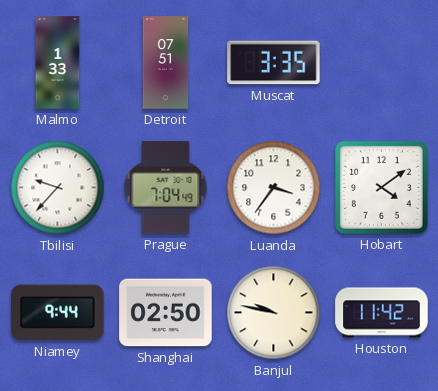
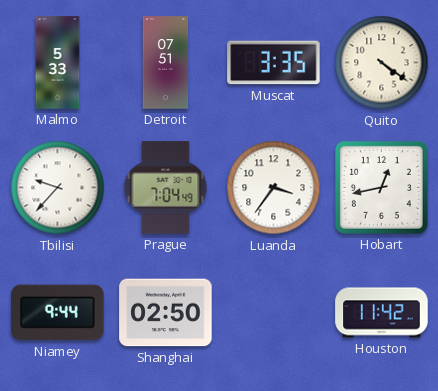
Malmo: 1:33 -> 5:33 (58, 63)
Quito: none -> 4:21 (382, 63)
Hobart: 4:09 -> 12:43 (381, 187)
Banjul: 9:47 -> none (274, 313)
